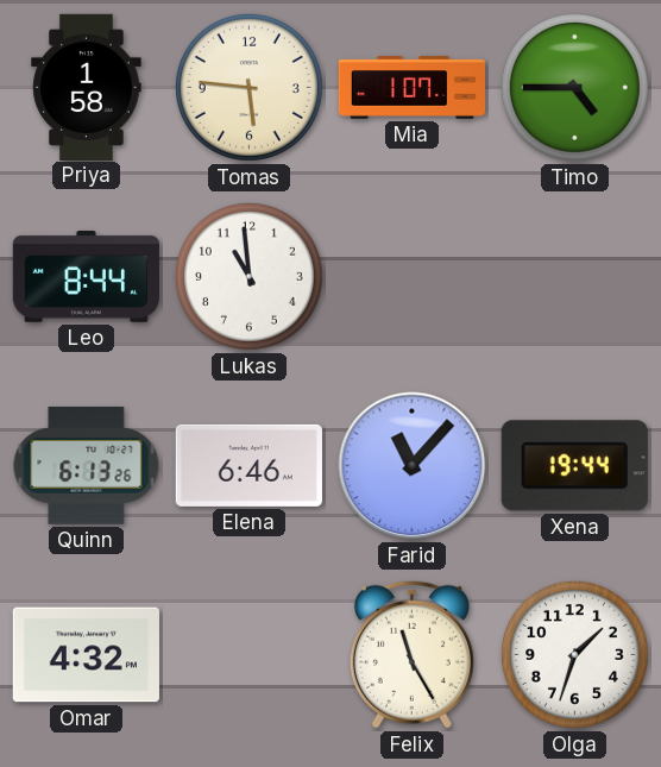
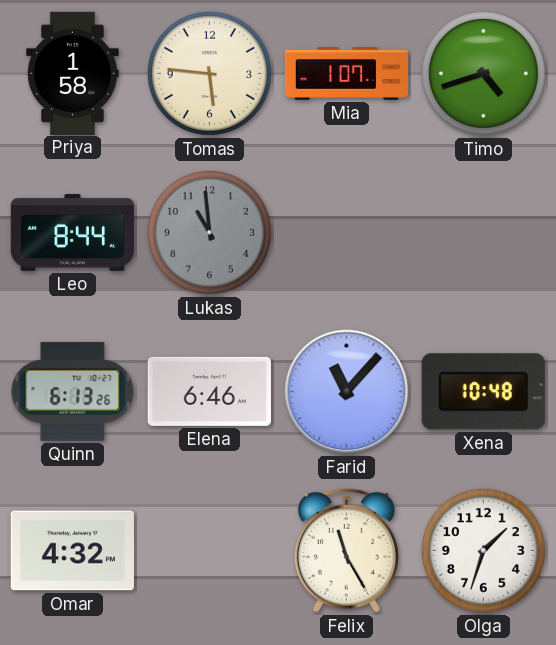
Timo: 4:45 -> 4:42 (483, 73)
Lukas dial: white -> grey (209, 232)
Xena: 19:44 -> 10:48 (483, 392)
